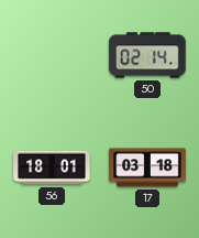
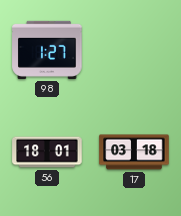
98: none -> 1:27 (47, 50)
50: 02:14 -> none (147, 55)
